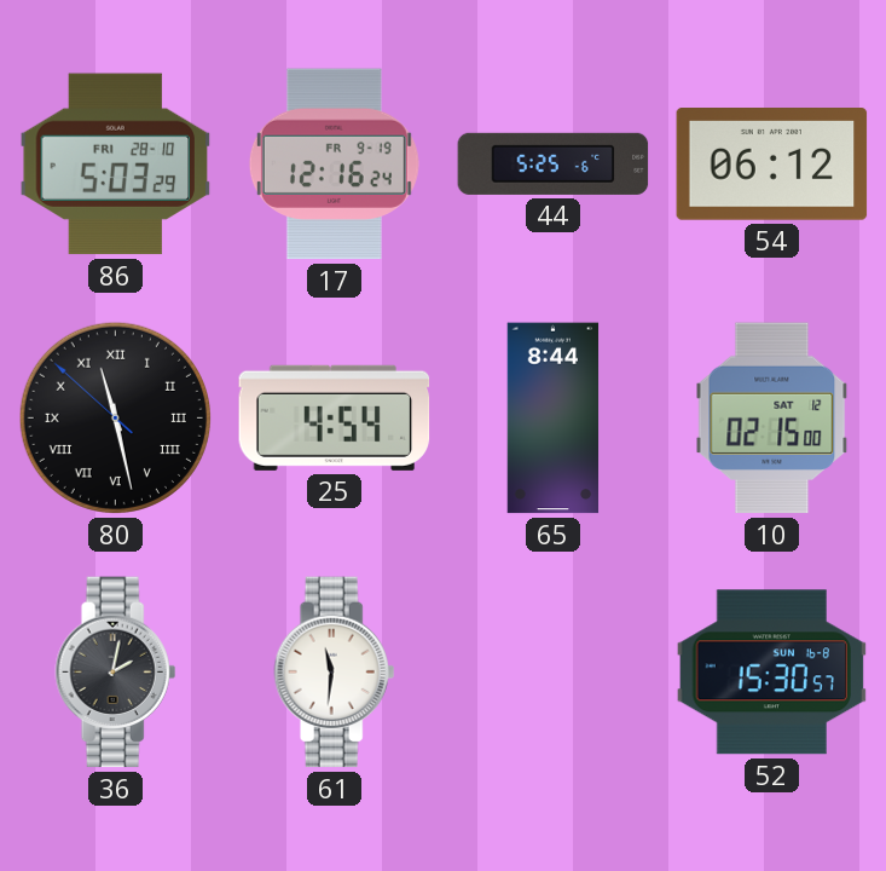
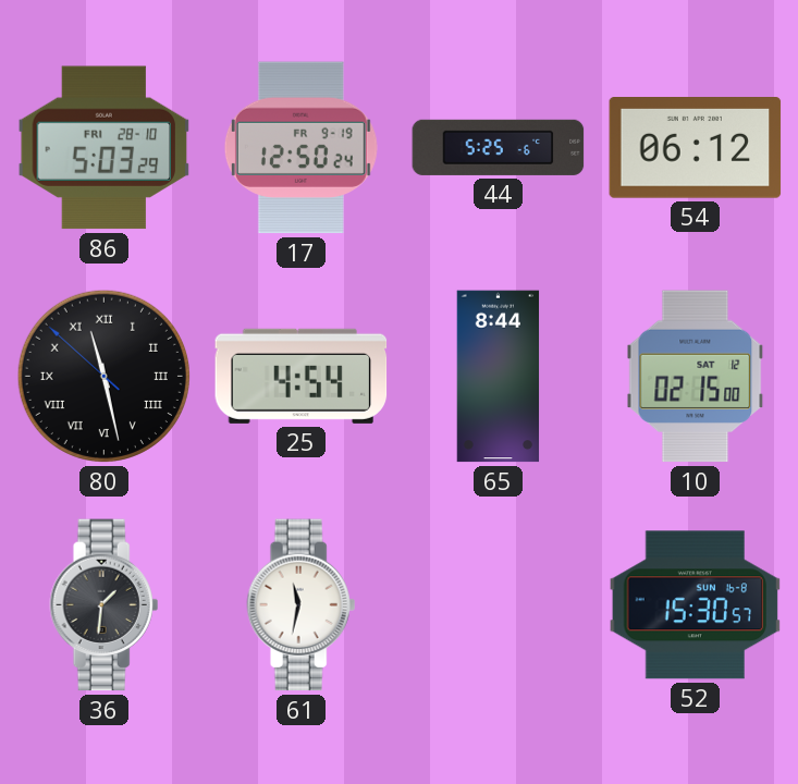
17: 12:16 -> 12:50 (300, 148)
36: 2:02 -> 1:31 (105, 605)
61: 11:31 -> 11:32 (302, 605)
